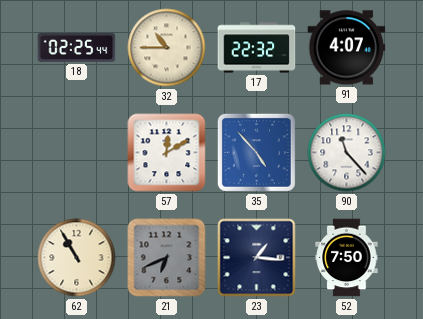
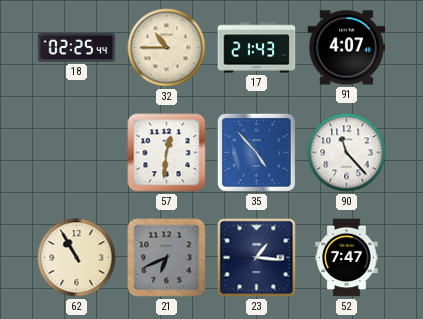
17: 22:32 -> 21:43 (257, 48)
57: 12:10 -> 12:31 (167, 153)
52: 7:50 -> 7:47 (347, 258)
